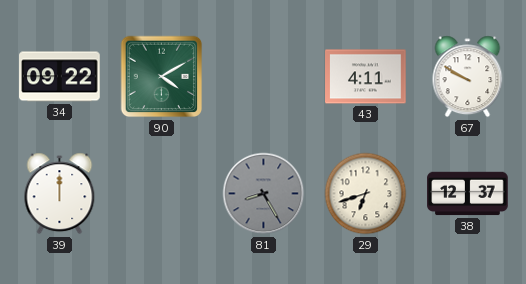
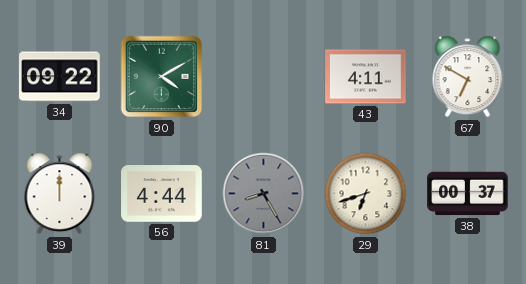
67: 9:50 -> 6:50 (468, 77)
56: none -> 4:44 (162, 194)
38: 12:37 -> 00:37 (468, 194)
